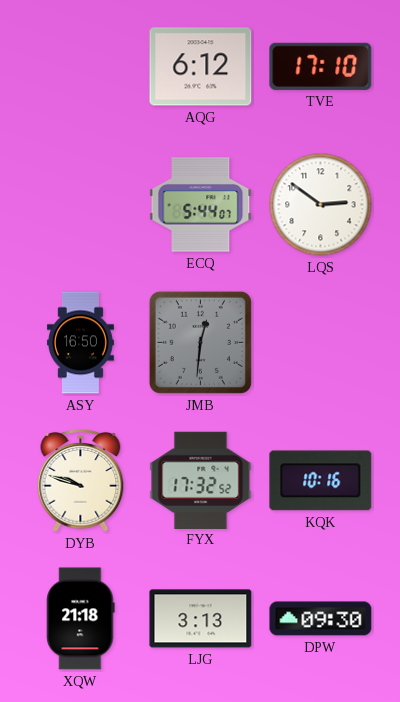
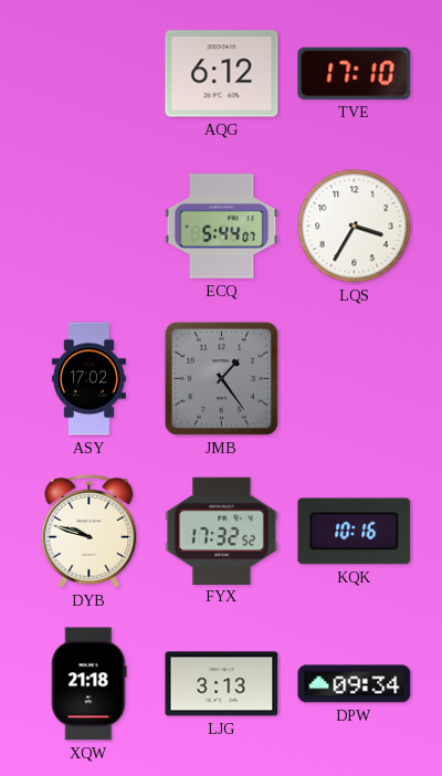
LQS: 2:51 -> 3:35 (355, 227)
ASY: 16:50 -> 17:02 (88, 379)
JMB: 12:31 -> 1:24 (221, 378)
DPW: 09:30 -> 09:34 (355, 684)
